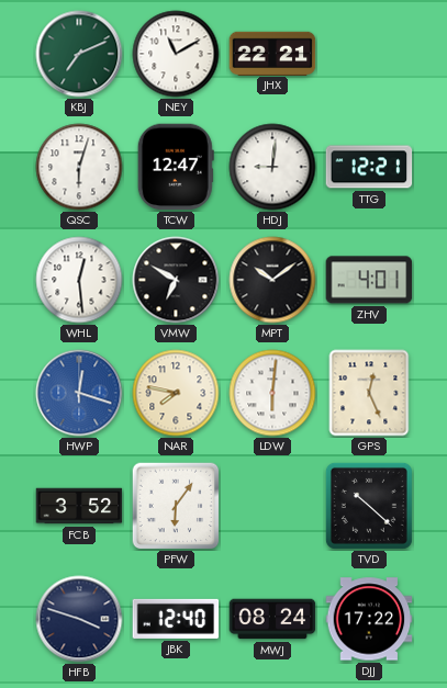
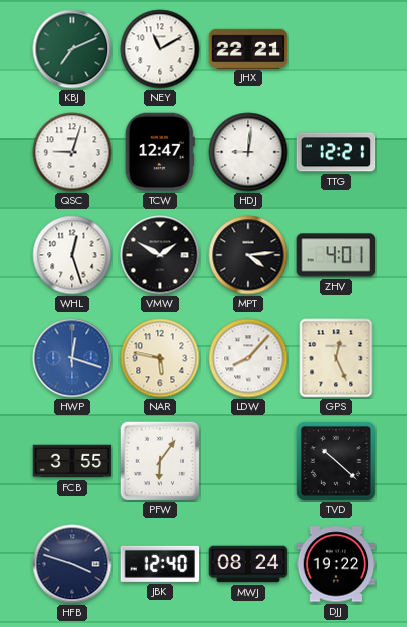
QSC: 6:03 -> 9:03 (72, 152)
WHL: 12:29 -> 12:27 (72, 255)
VMW: 6:50 -> 1:50 (160, 255)
MPT: 10:09 -> 4:14 (248, 255)
NAR: 7:47 -> 5:47 (160, 358)
LDW: 6:01 -> 8:07 (248, 358)
FCB: 3:52 -> 3:55 (72, 461)
DJJ: 17:22 -> 19:22 (336, 564)
